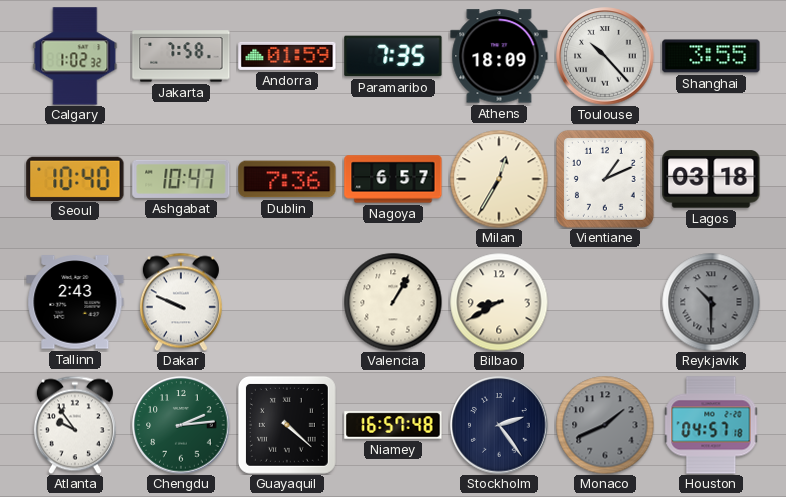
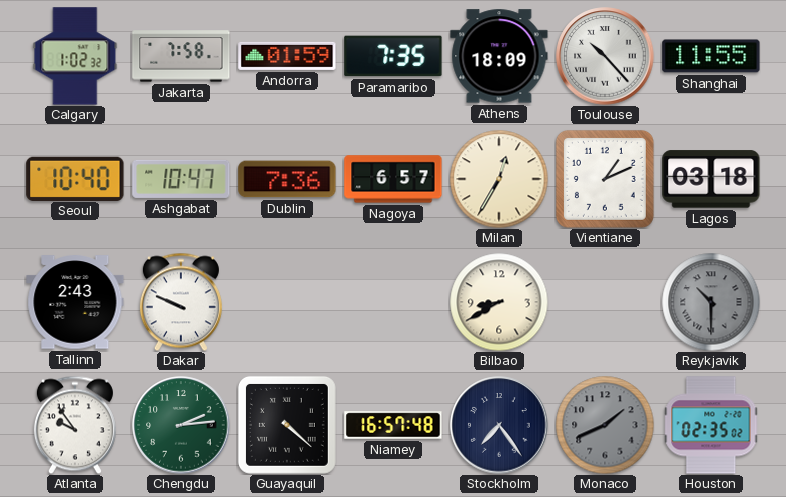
Shanghai: 3:55 -> 11:55 (711, 56)
Valencia: 1:05 -> none (393, 302)
Stockholm: 2:24 -> 7:24 (499, 425)
Houston: 04:57 -> 02:35 (711, 425)
